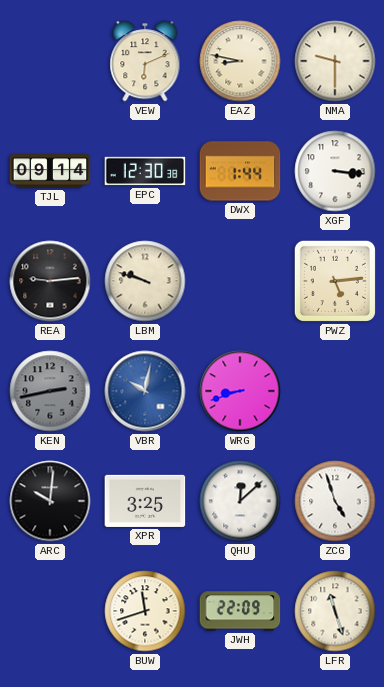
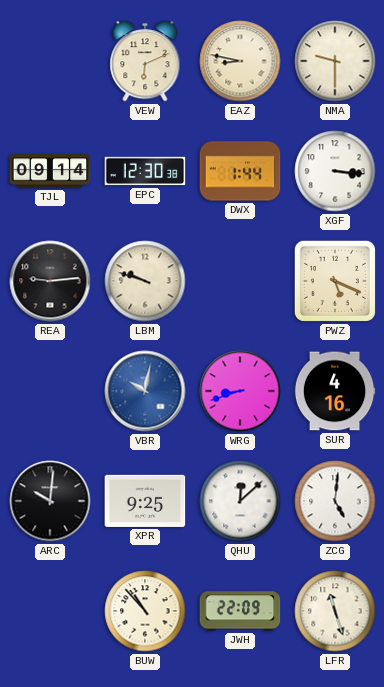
PWZ: 5:14 -> 5:19 (335, 281)
KEN: 2:43 -> none (50, 391)
SUR: none -> 4:16 (335, 391)
XPR: 3:25 -> 9:25 (145, 501)
ZCG: 4:57 -> 5:01 (335, 501)
BUW: 11:42 -> 10:53 (145, 611)
